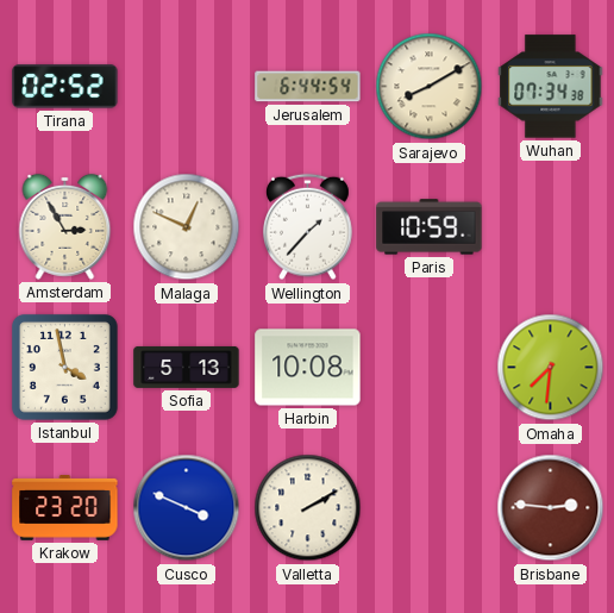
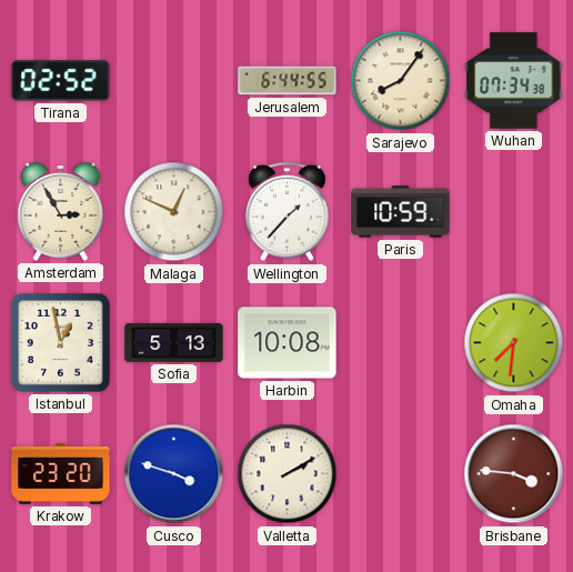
Jerusalem: 6:44:54 -> 6:44:55 (288, 81)
Sarajevo: 8:10 -> 8:06 (401, 81)
Istanbul: 3:58 -> 12:58 (60, 342)
Cusco: 3:49 -> 3:48 (174, 474)
Brisbane: 2:46 -> 3:46 (514, 474)
